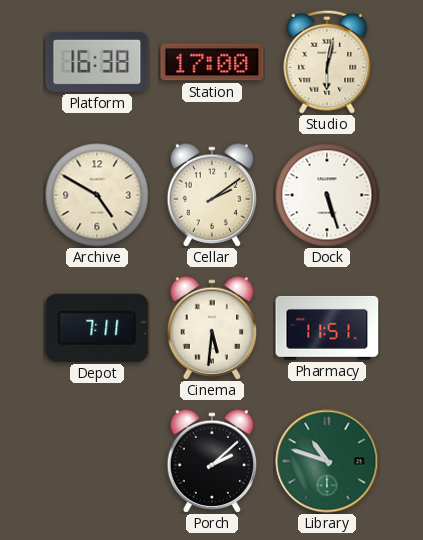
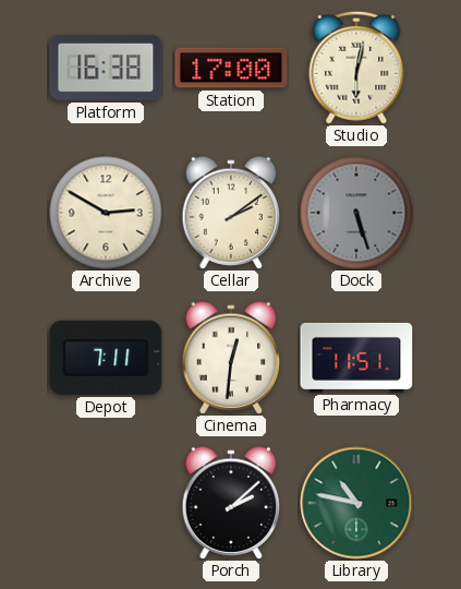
Archive: 4:50 -> 2:50 (106, 213)
Dock dial: white -> grey (356, 213)
Cinema: 5:31 -> 12:31 (231, 357)
Library: 10:48 -> 10:47 (356, 503)
